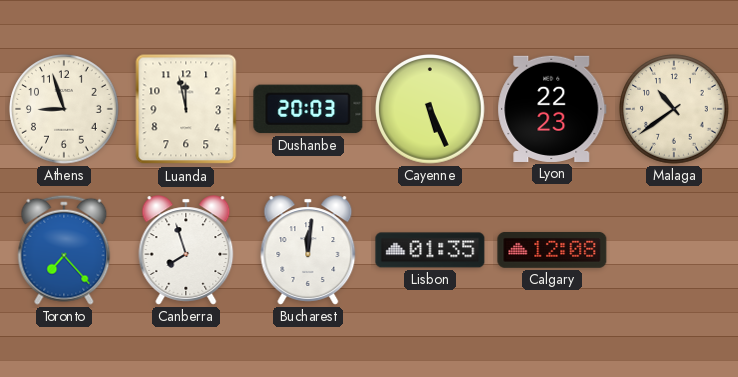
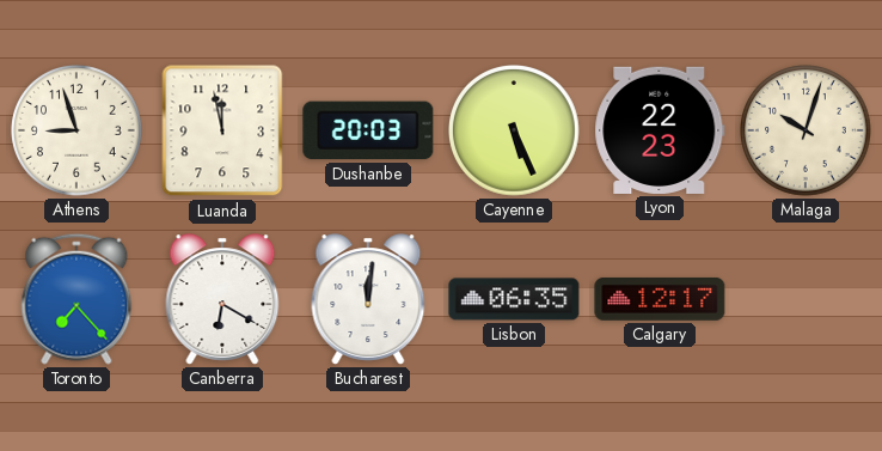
Malaga: 10:39 -> 10:03 (807, 132)
Canberra: 7:57 -> 6:20 (222, 299)
Lisbon: 01:35 -> 06:35 (514, 299)
Calgary: 12:08 -> 12:17 (660, 299)
